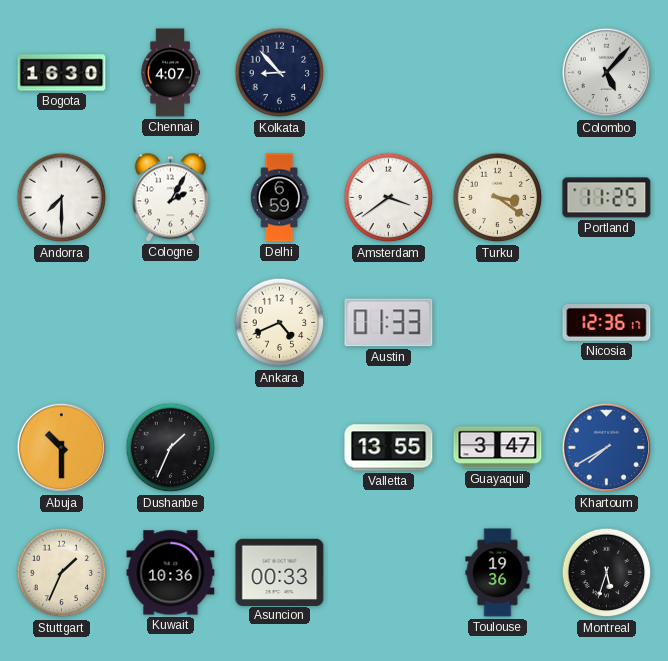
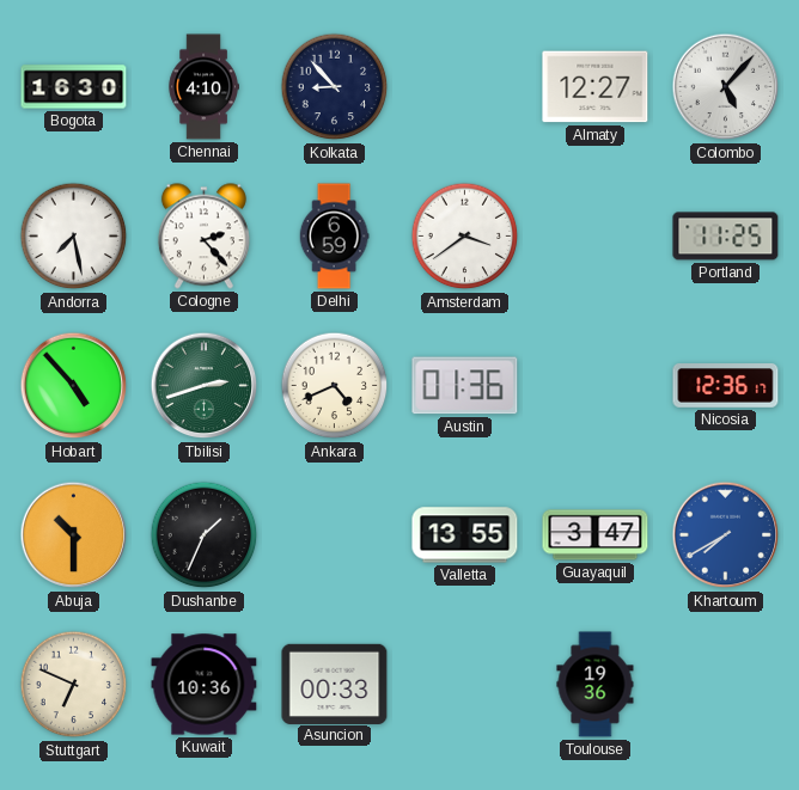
Chennai: 4:07 -> 4:10 (203, 87)
Almaty: none -> 12:27 (596, 87)
Andorra: 7:30 -> 7:28 (74, 237)
Cologne: 2:05 -> 2:23 (203, 237)
Turku: 3:21 -> none (498, 198)
Hobart: none -> 4:53 (74, 386)
Tbilisi: none -> 2:42 (205, 386)
Austin: 01:33 -> 01:36 (465, 386)
Stuttgart: 1:34 -> 6:49 (74, 685)
Montreal: 5:33 -> none (607, 573)
